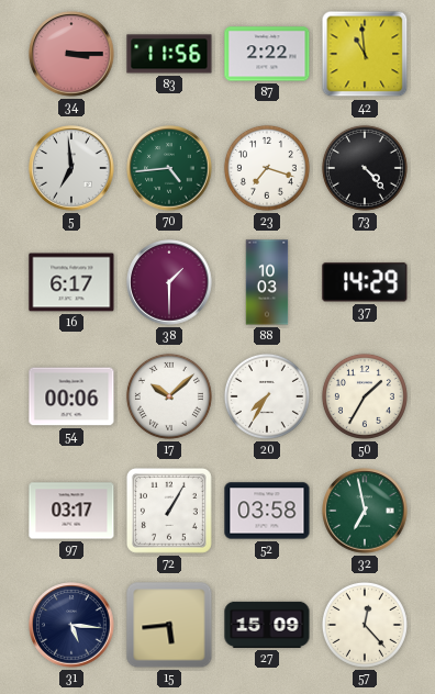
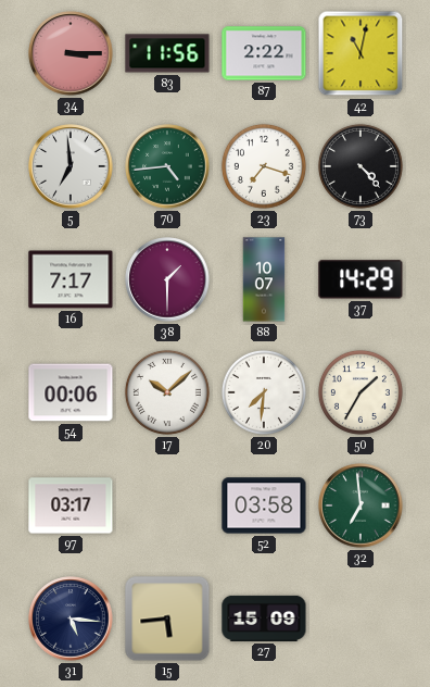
42: 10:59 -> 11:02 (361, 53)
16: 6:17 -> 7:17 (71, 279)
88: 10:03 -> 10:07 (264, 279)
20: 7:35 -> 7:31 (264, 392)
72: 1:05 -> none (169, 511)
32: 6:58 -> 6:59 (361, 505)
57: 12:23 -> none (365, 625)
